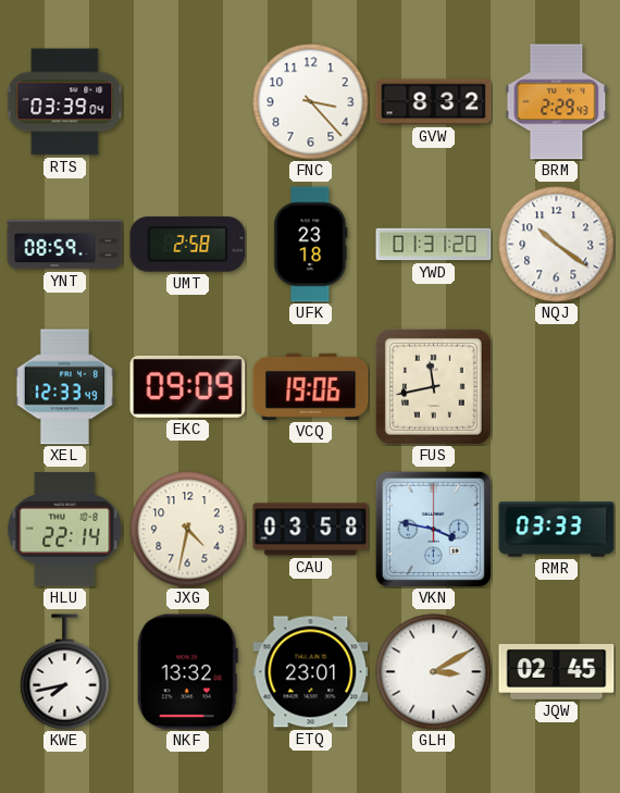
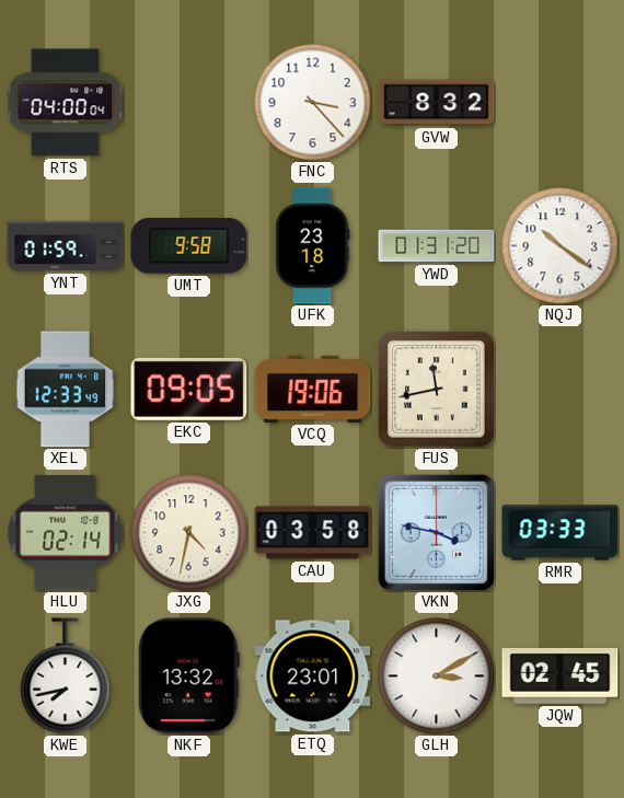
RTS: 03:39 -> 04:00 (66, 103)
BRM: 2:29 -> none (557, 102)
YNT: 08:59 -> 01:59 (66, 246)
UMT: 2:58 -> 9:58 (189, 246)
EKC: 09:09 -> 09:05 (189, 389)
HLU: 22:14 -> 02:14 (66, 533)
